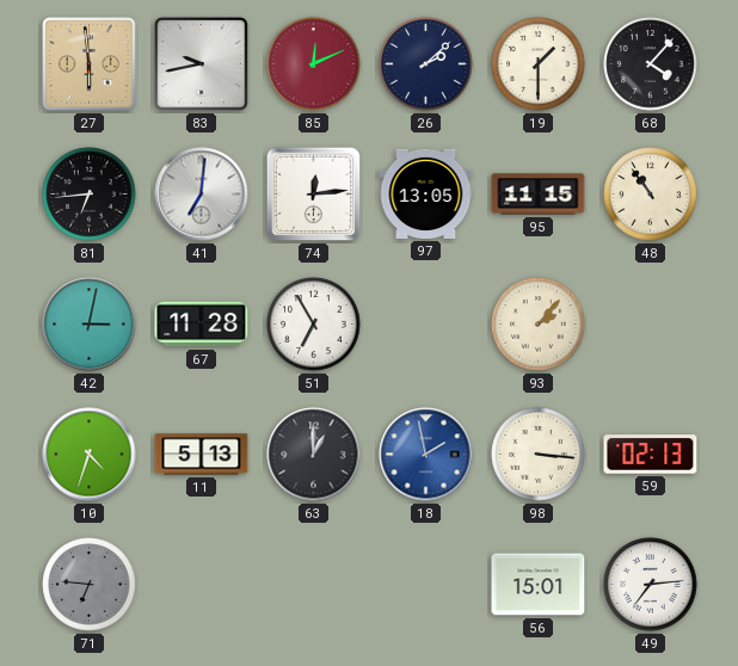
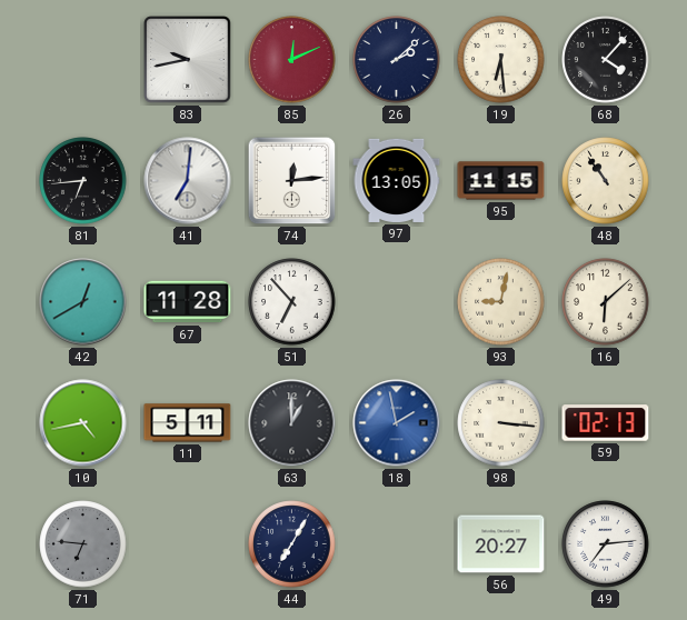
27: 5:59 -> none (90, 64)
19: 1:30 -> 6:29 (501, 60)
42: 3:02 -> 12:40 (83, 302)
51: 6:55 -> 6:53 (292, 302)
93: 2:07 -> 9:02 (501, 302)
16: none -> 6:08 (606, 302)
10: 4:33 -> 4:43 (83, 423)
11: 5:13 -> 5:11 (188, 423)
44: none -> 7:05 (292, 544)
56: 15:01 -> 20:27 (501, 544)
